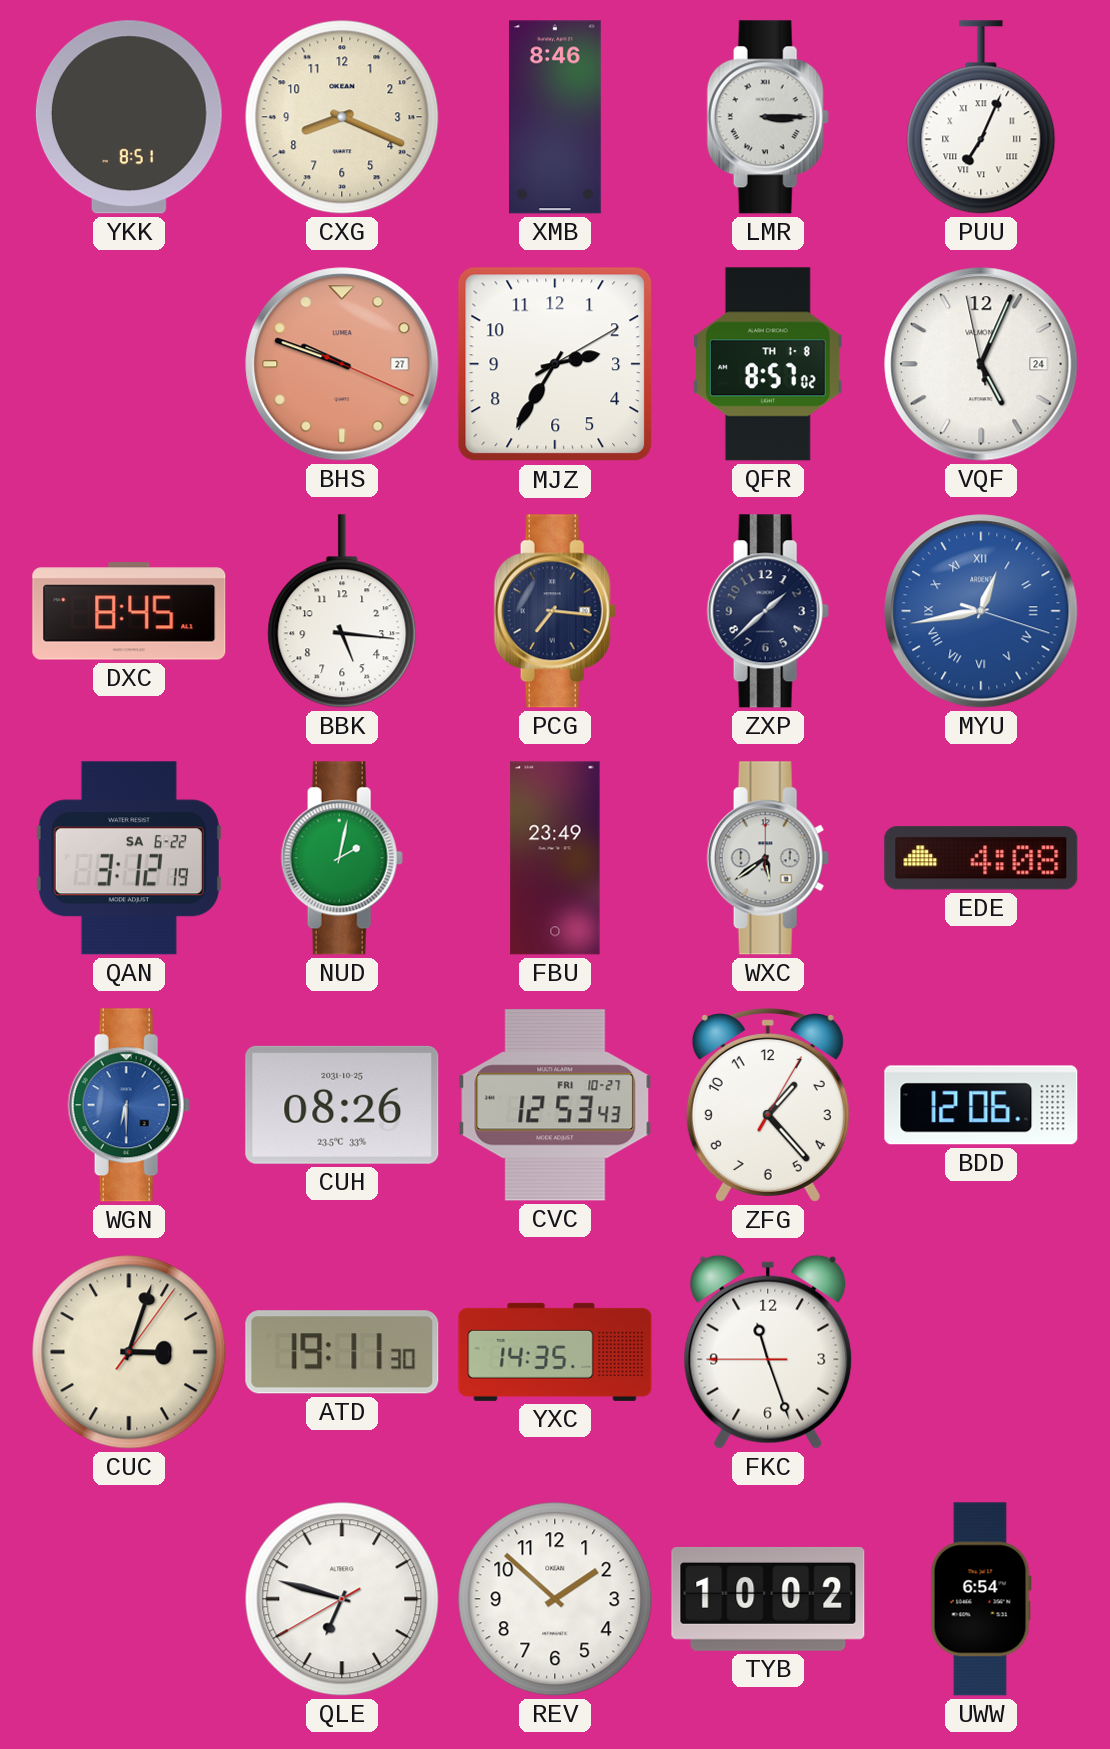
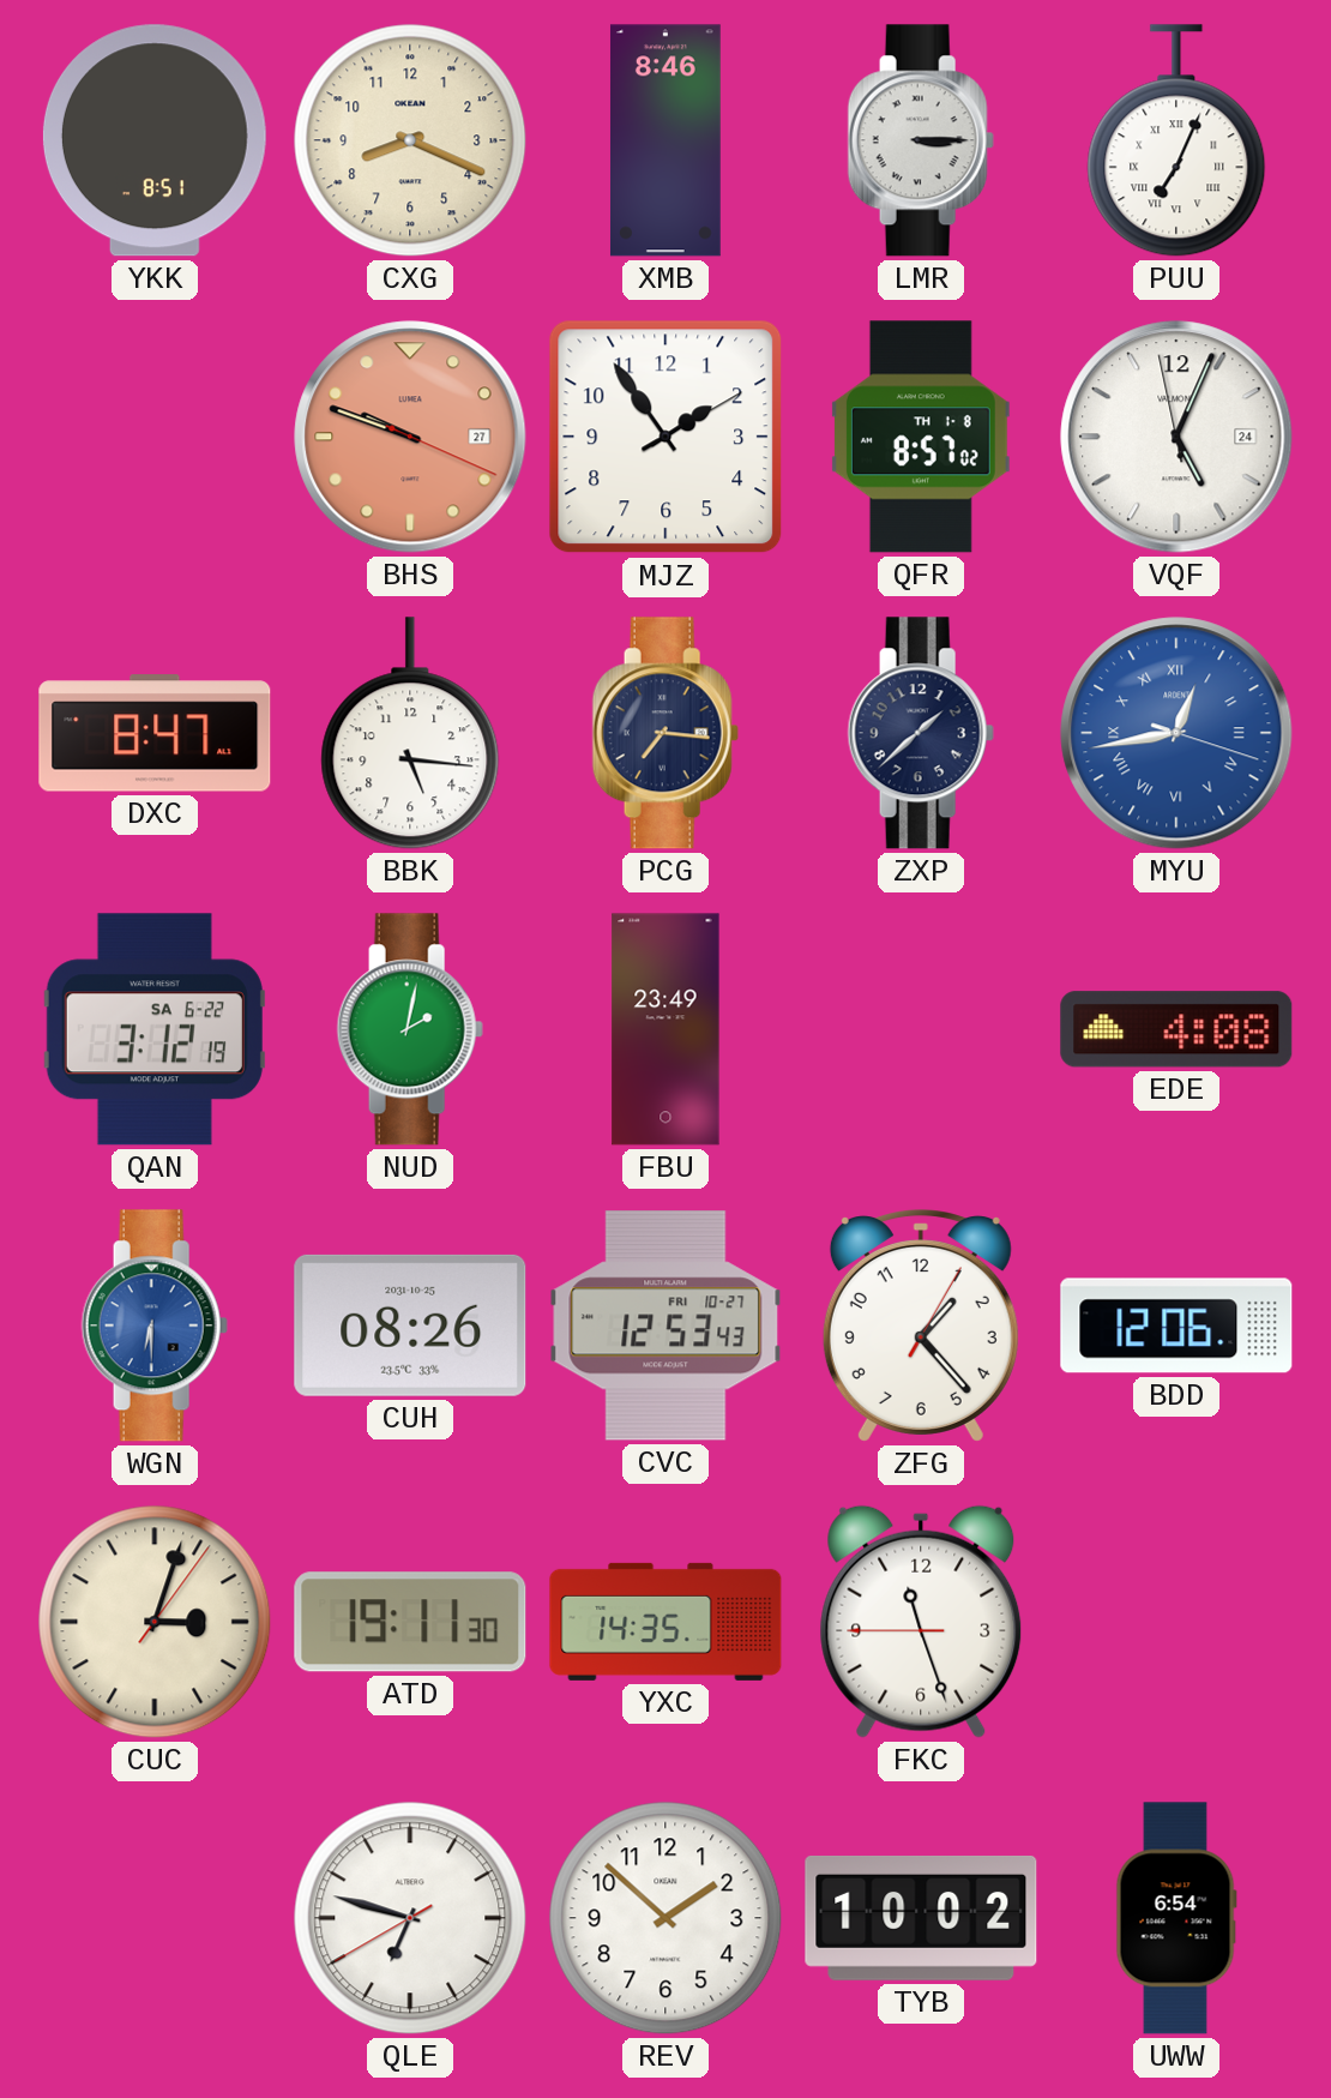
MJZ: 2:35 -> 1:54 (665, 437)
DXC: 8:45 -> 8:47 (155, 733)
WXC: 5:39 -> none (768, 858)
